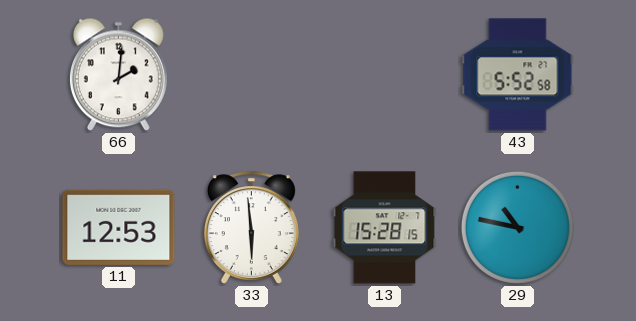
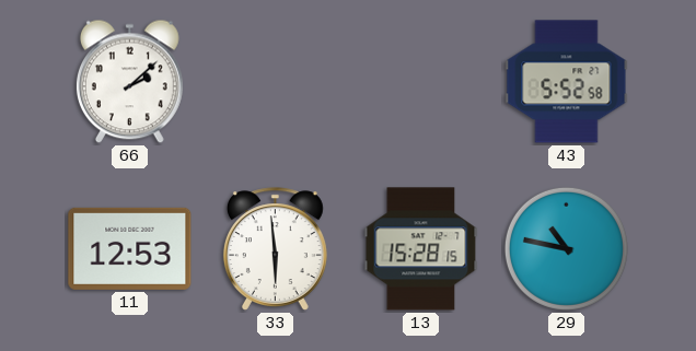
66: 2:01 -> 2:08 (129, 82)
